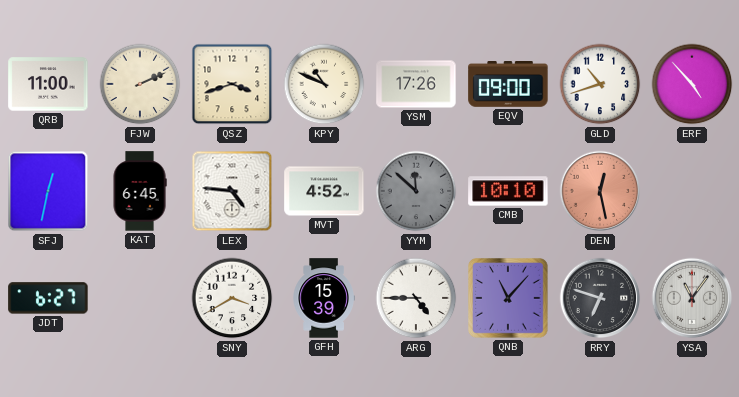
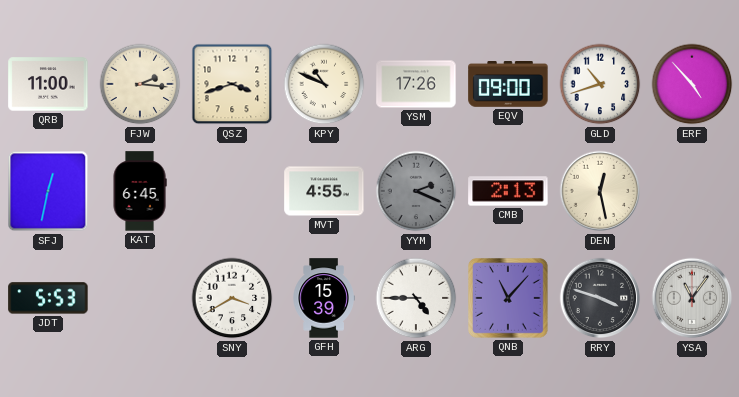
FJW: 2:11 -> 2:16 (140, 84)
LEX: 4:46 -> none (232, 191)
MVT: 4:52 -> 4:55 (324, 191)
YYM: 11:52 -> 2:19 (416, 191)
CMB: 10:10 -> 2:13 (508, 191)
DEN dial: salmon -> cream (600, 191)
JDT: 6:27 -> 5:53 (48, 298)
RRY: 6:48 -> 3:48 (600, 298)
